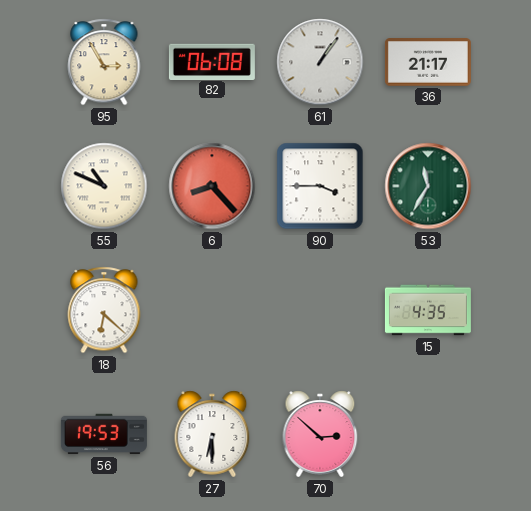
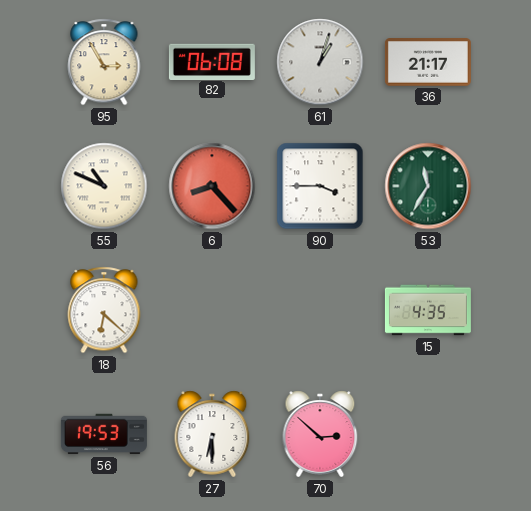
61: 1:06 -> 1:03 (320, 62)
